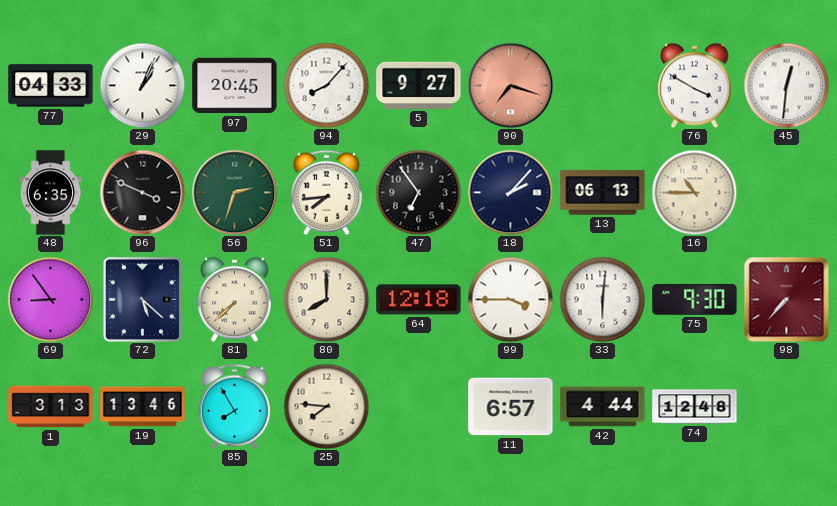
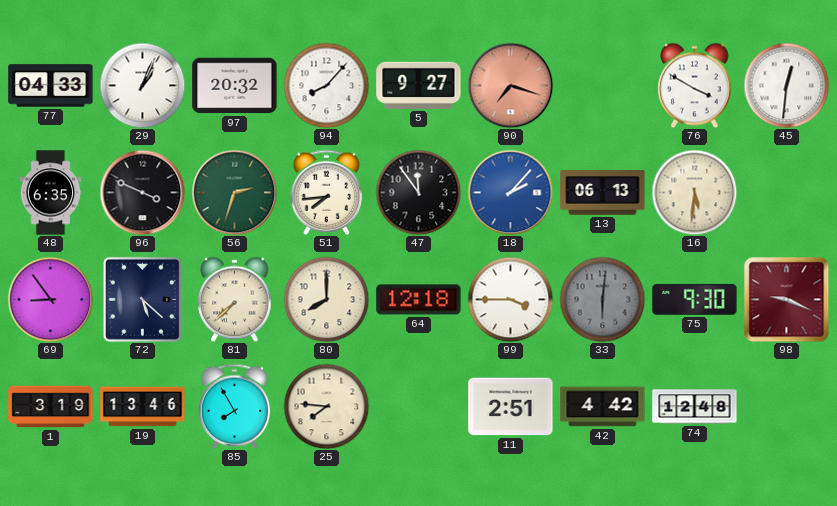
97: 20:45 -> 20:32 (235, 86)
47: 6:54 -> 11:54 (418, 192)
18 dial: navy -> blue (510, 192)
16: 10:45 -> 5:31 (694, 192)
33 dial: white -> grey (602, 299)
98: 7:37 -> 9:19 (786, 299)
1: 3:13 -> 3:19 (51, 407)
11: 6:57 -> 2:51 (511, 407)
42: 4:44 -> 4:42 (603, 407)
